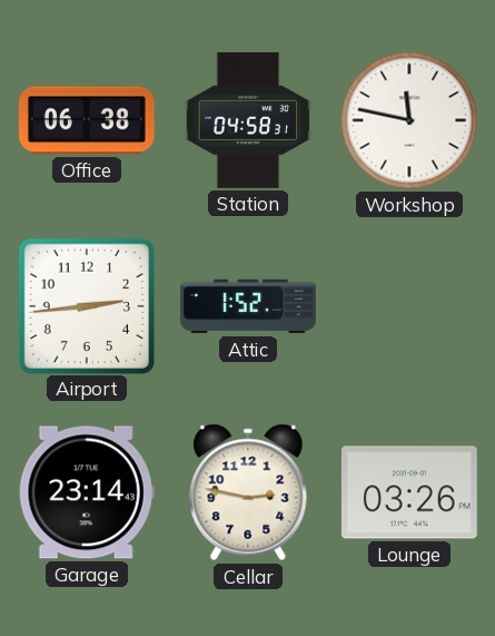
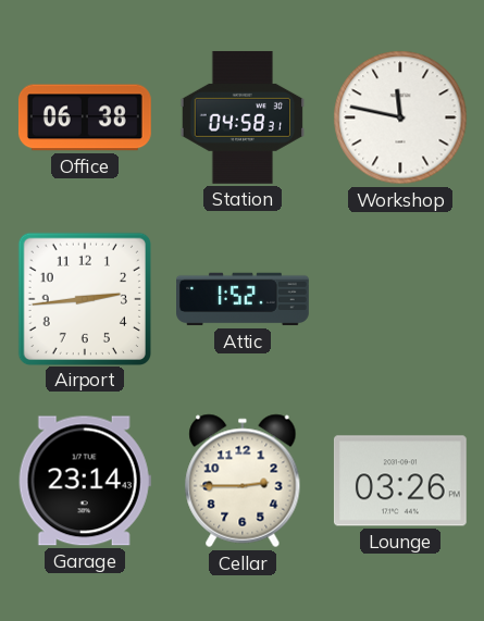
Cellar: 2:47 -> 2:45 (243, 481)
